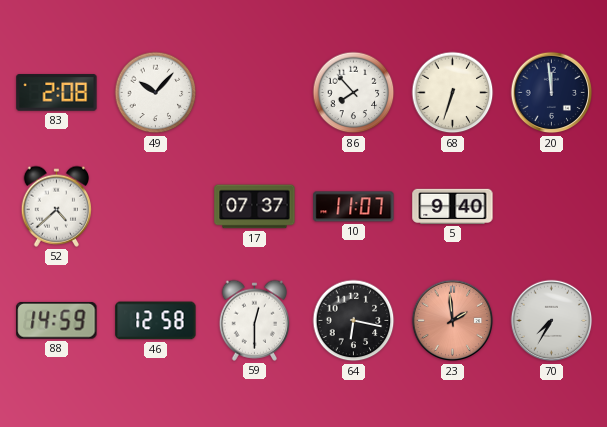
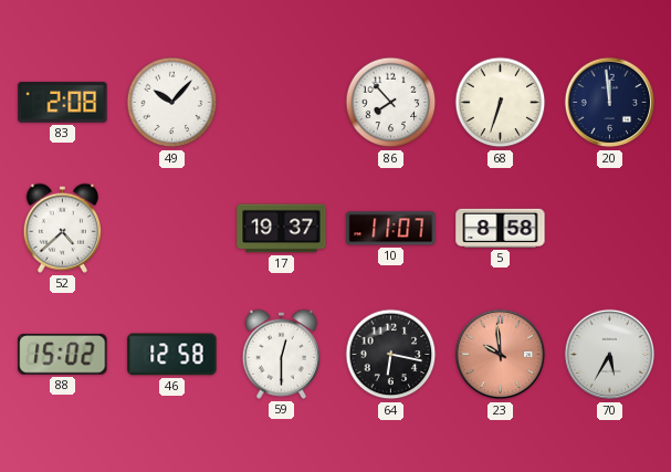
17: 07:37 -> 19:37 (282, 229)
5: 9:40 -> 8:58 (501, 228)
88: 14:59 -> 15:02 (63, 355)
23: 1:59 -> 9:59 (501, 355)
70: 7:35 -> 5:35 (610, 355)
